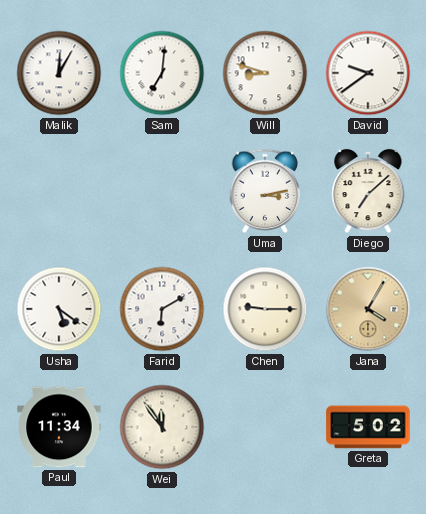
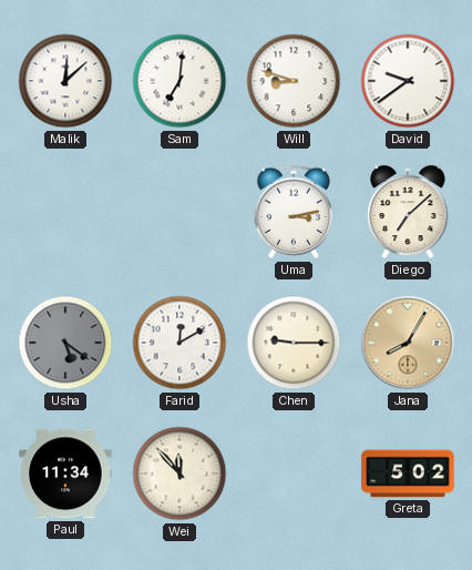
Malik: 12:05 -> 12:08 (65, 81)
Usha dial: white -> grey (65, 343)
Farid: 6:10 -> 12:10 (179, 343)
Jana: 4:05 -> 8:05 (408, 343)
Wei: 11:54 -> 11:53 (179, 474)
